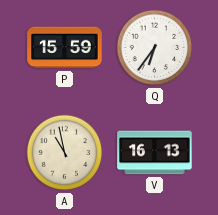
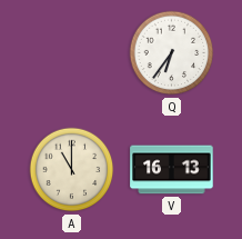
P: 15:59 -> none (65, 48)
A: 10:58 -> 11:00 (72, 170)
